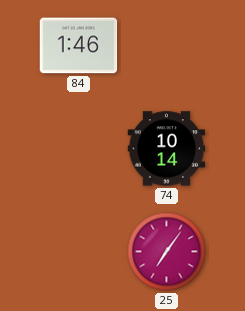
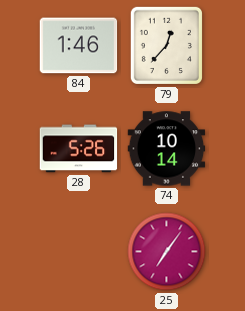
79: none -> 12:37 (166, 45)
28: none -> 5:26 (79, 149)
